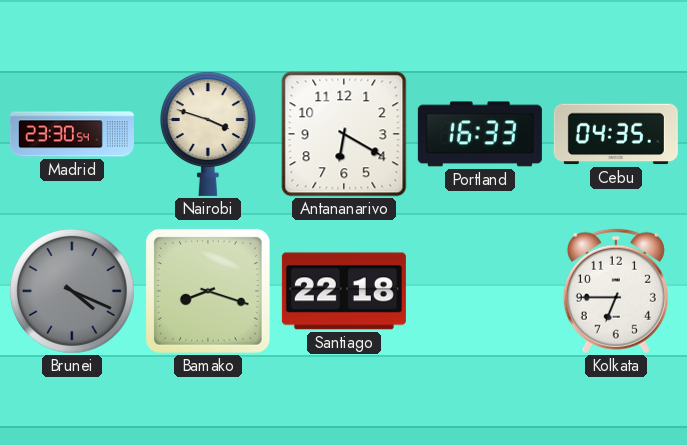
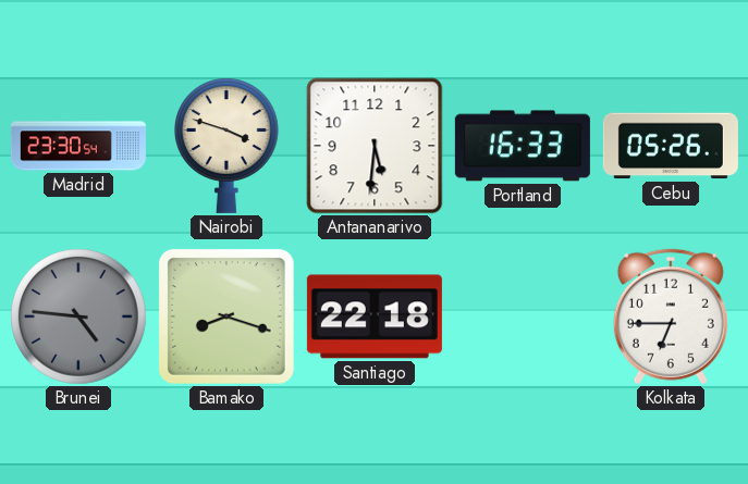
Antananarivo: 6:20 -> 5:31 (375, 146)
Cebu: 04:35 -> 05:26 (671, 146)
Brunei: 4:19 -> 4:46 (79, 318)
